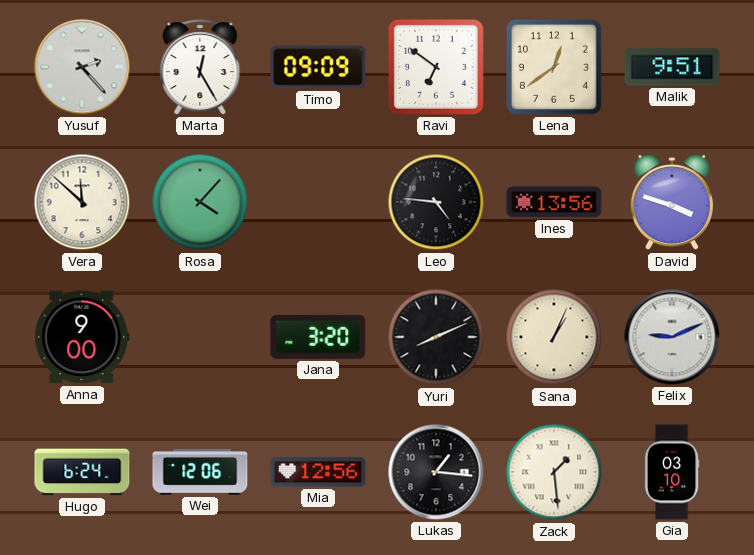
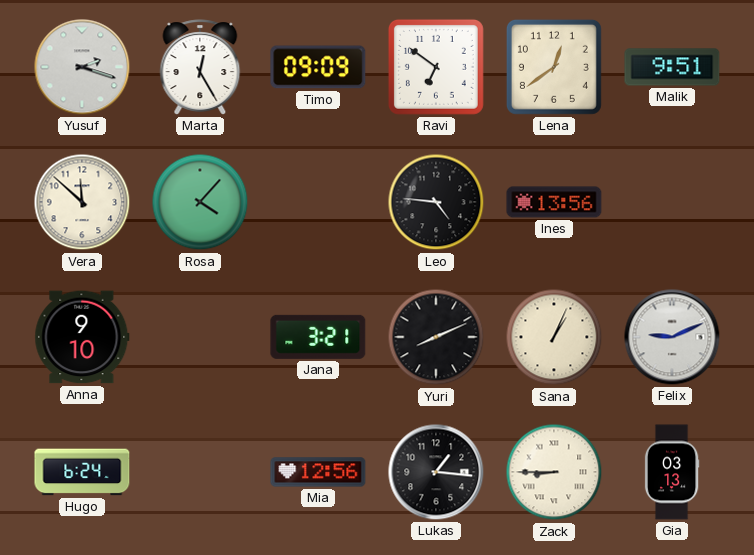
Yusuf: 2:23 -> 2:18 (82, 67)
David: 3:48 -> none (672, 203)
Anna: 9:00 -> 9:10 (82, 337)
Jana: 3:20 -> 3:21 (318, 337)
Wei: 12:06 -> none (200, 473)
Zack: 1:29 -> 8:45 (554, 472)
Gia: 03:10 -> 03:13 (672, 472)
